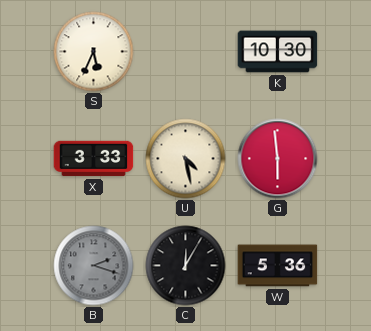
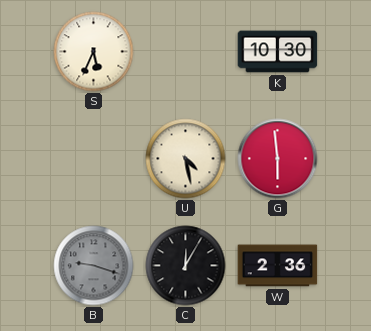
X: 3:33 -> none (94, 159)
B: 2:18 -> 9:18 (94, 266)
W: 5:36 -> 2:36 (278, 266)
